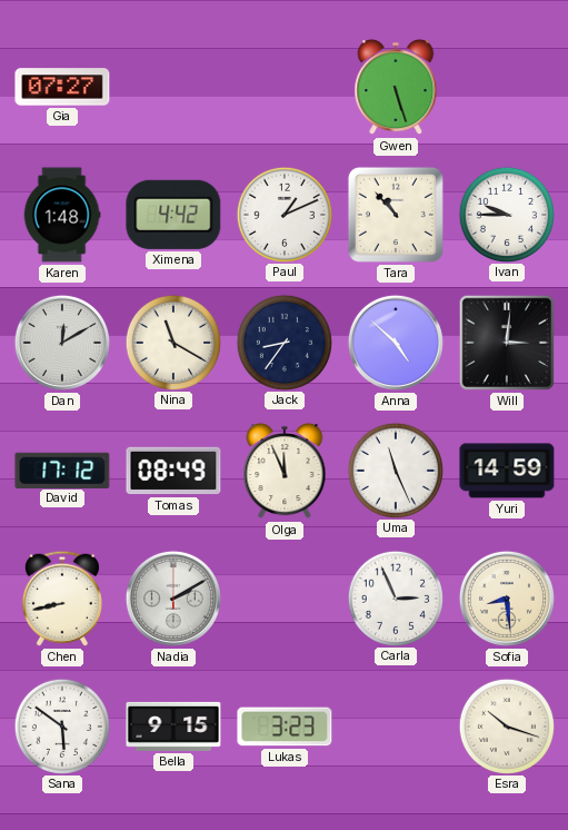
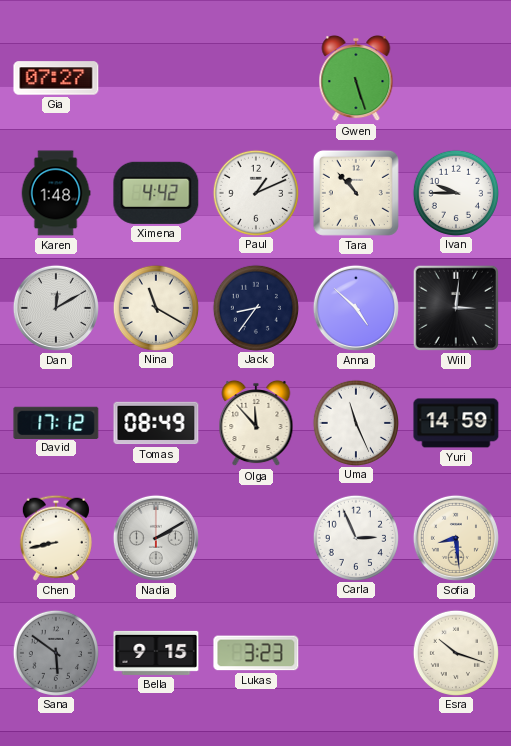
Olga: 11:56 -> 11:53 (256, 423)
Sana dial: white -> grey (55, 652)
